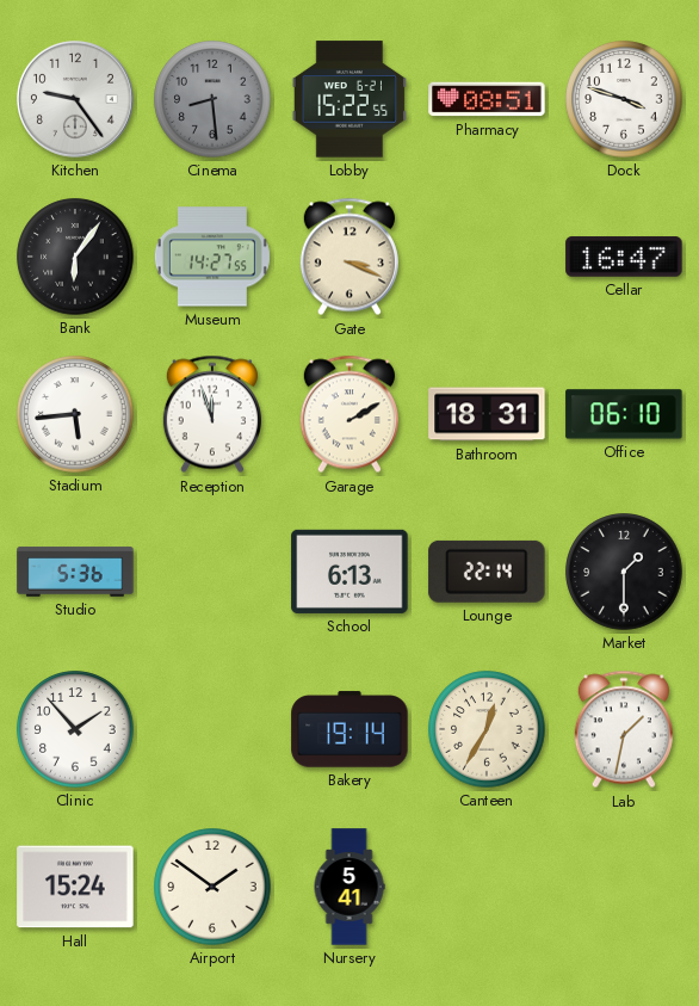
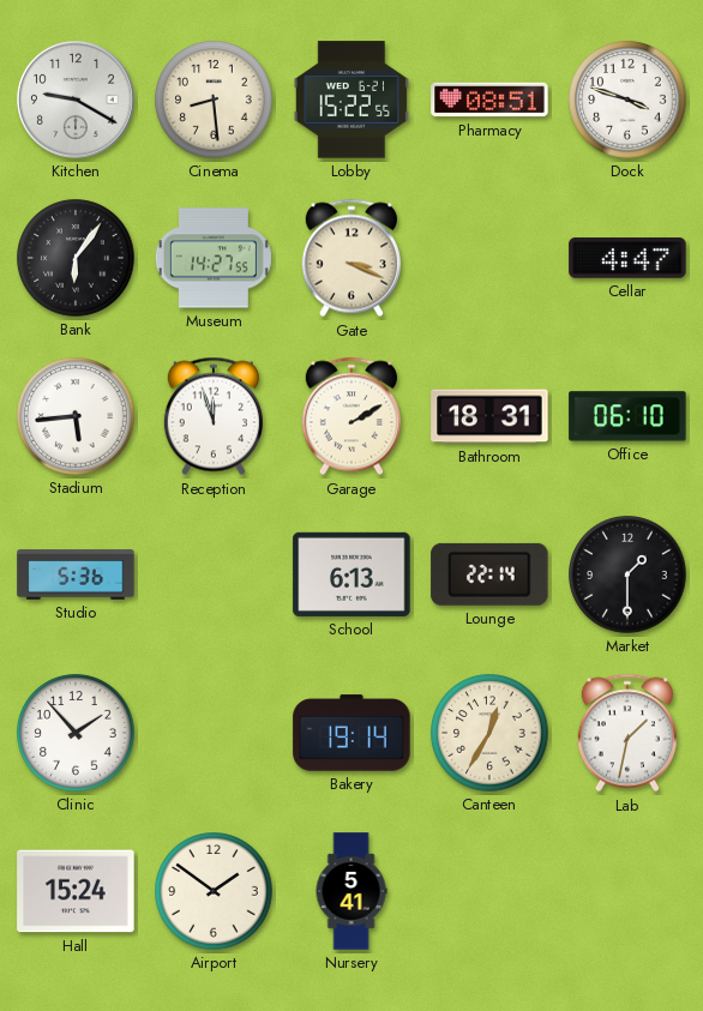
Kitchen: 9:24 -> 9:20 (77, 101)
Cinema dial: grey -> cream (214, 100)
Cellar: 16:47 -> 4:47 (627, 258)
